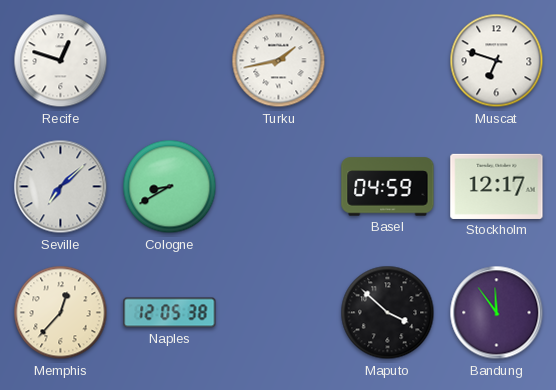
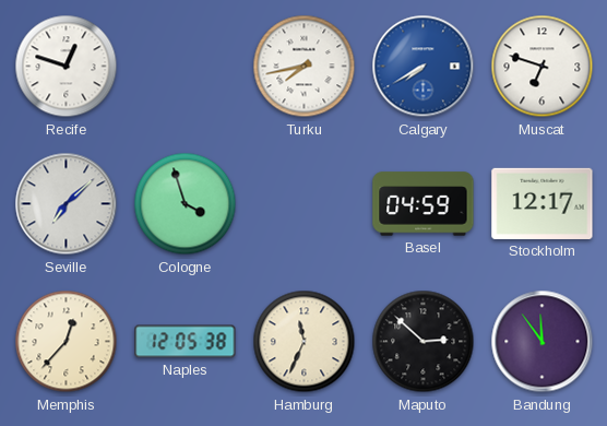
Turku: 1:43 -> 7:43 (305, 67)
Calgary: none -> 7:40 (424, 67)
Cologne: 8:40 -> 3:57 (186, 204)
Hamburg: none -> 11:34 (305, 342)
Maputo: 3:52 -> 2:52 (424, 342)
